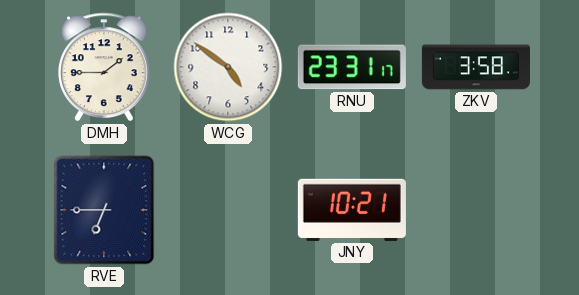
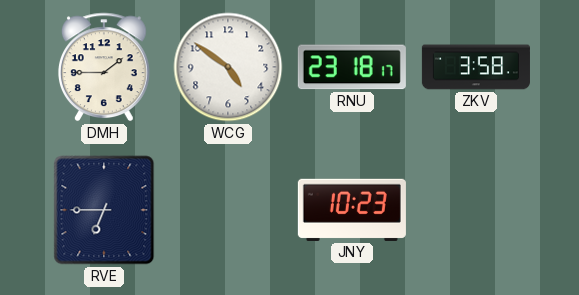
RNU: 23:31 -> 23:18 (352, 67)
JNY: 10:21 -> 10:23 (352, 210)
